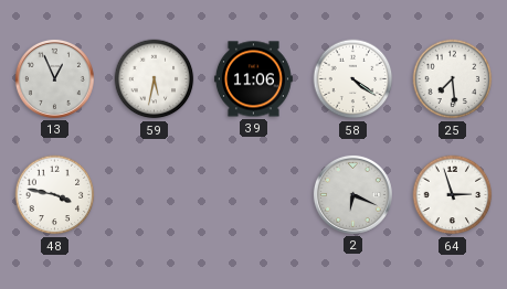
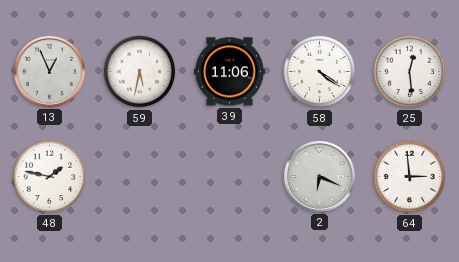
25: 7:29 -> 12:29 (410, 72)
48: 3:47 -> 1:47 (50, 177)
64: 2:57 -> 2:59 (410, 177)
